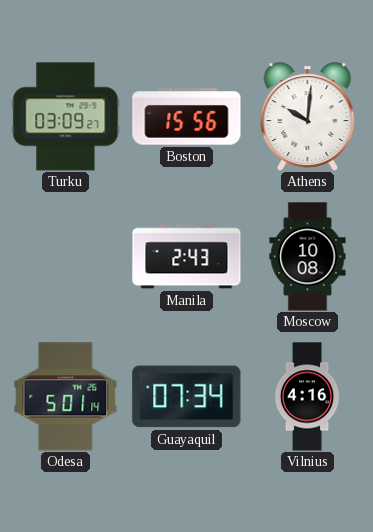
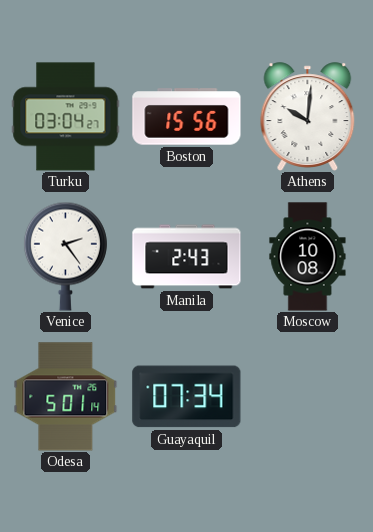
Turku: 03:09 -> 03:04 (66, 117)
Venice: none -> 2:24 (65, 256)
Vilnius: 4:16 -> none (307, 397)
